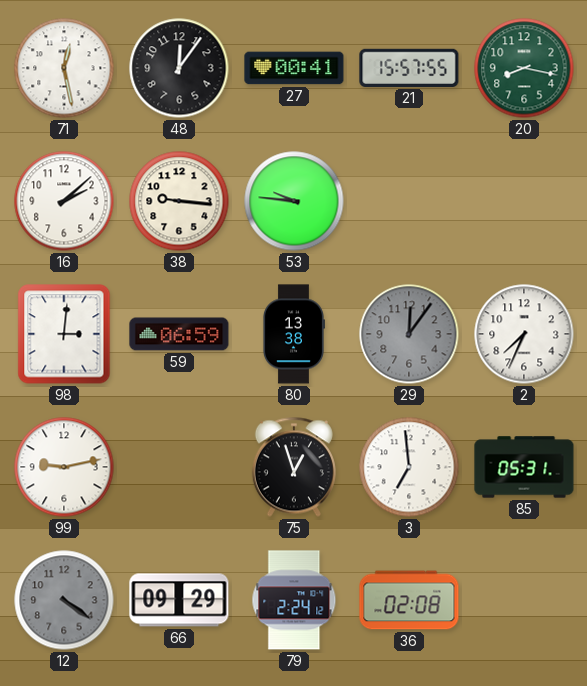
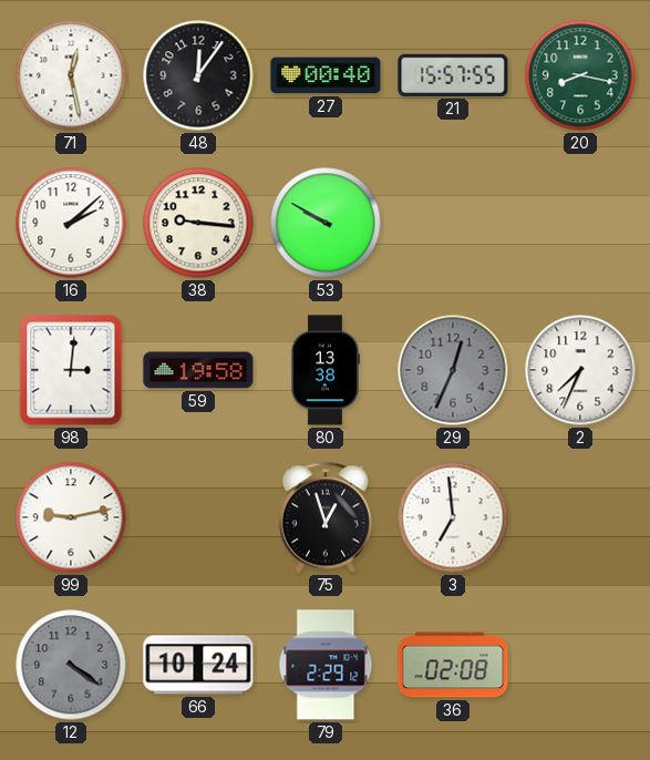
27: 00:41 -> 00:40 (326, 75)
53: 9:46 -> 9:50 (326, 223)
59: 06:59 -> 19:58 (198, 370)
29: 12:06 -> 12:34 (453, 370)
85: 05:31 -> none (524, 467)
66: 09:29 -> 10:24 (198, 665)
79: 2:24 -> 2:29 (326, 665)
